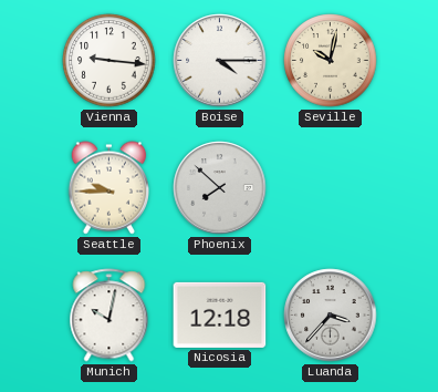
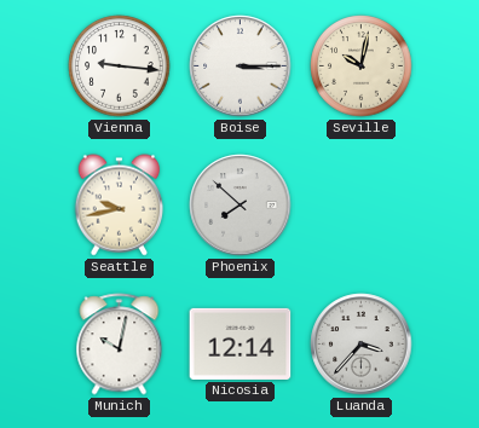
Boise: 4:15 -> 3:15 (241, 66)
Seattle: 9:45 -> 9:43 (119, 206)
Nicosia: 12:18 -> 12:14 (241, 343)
